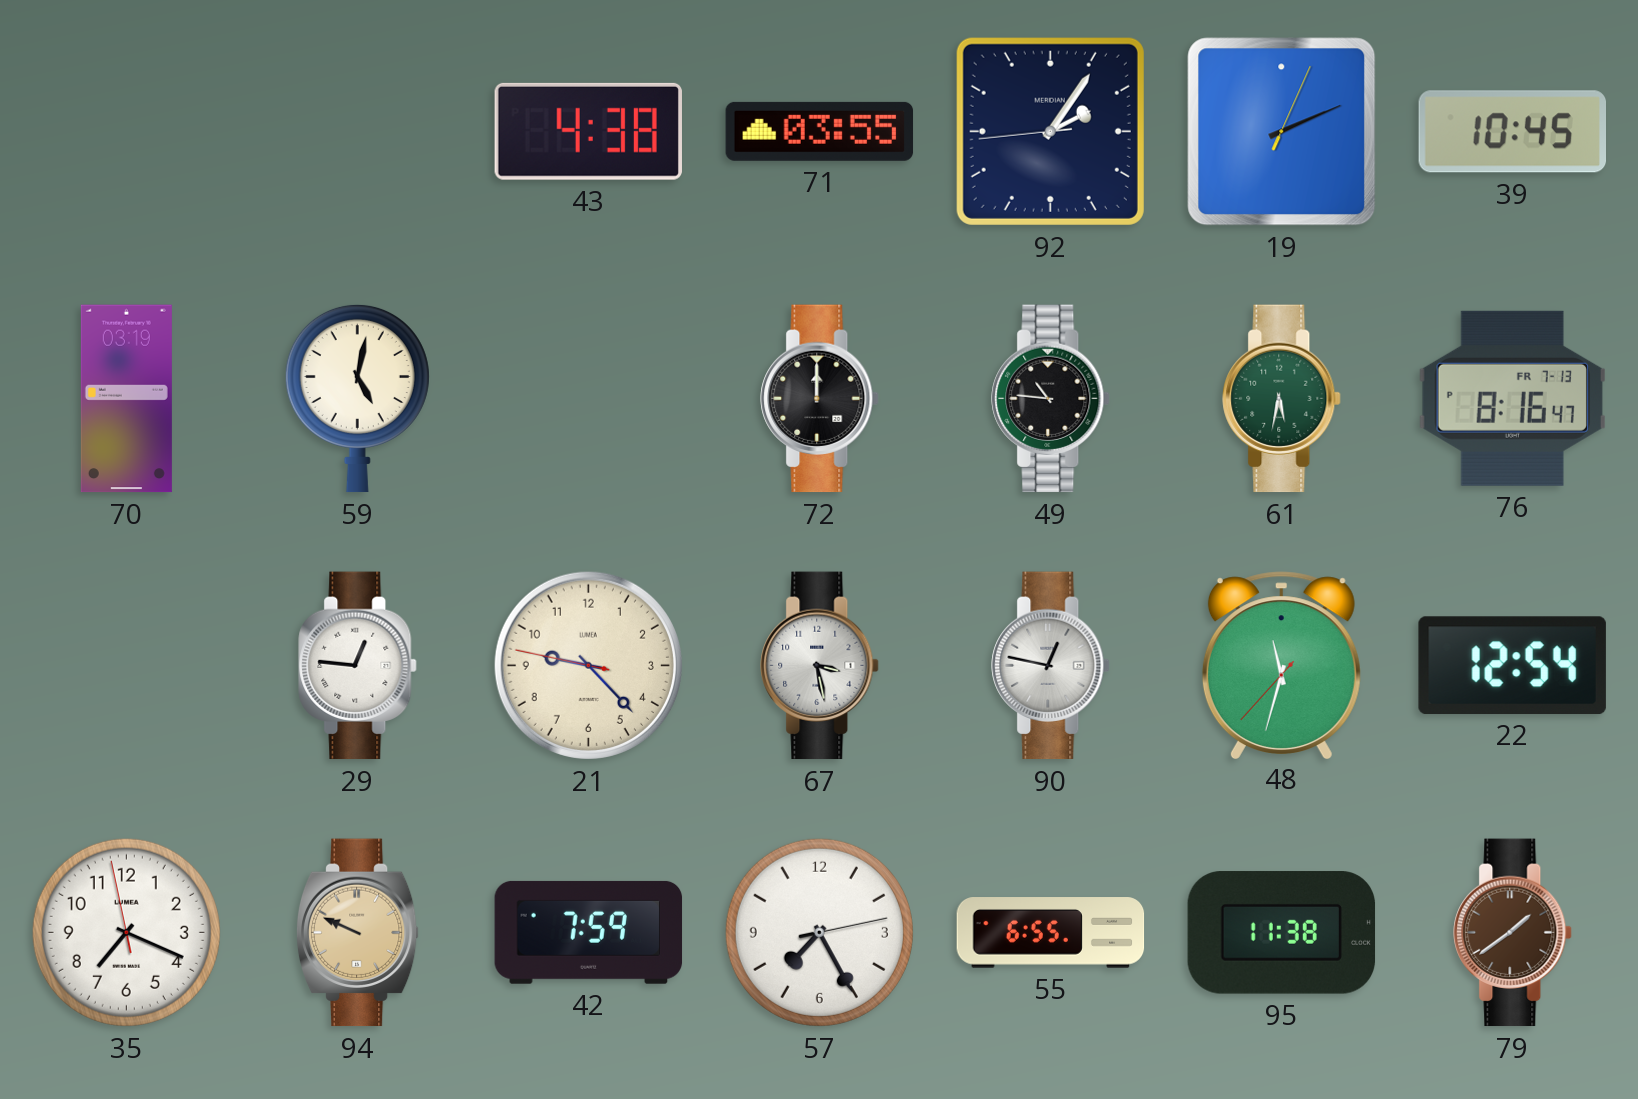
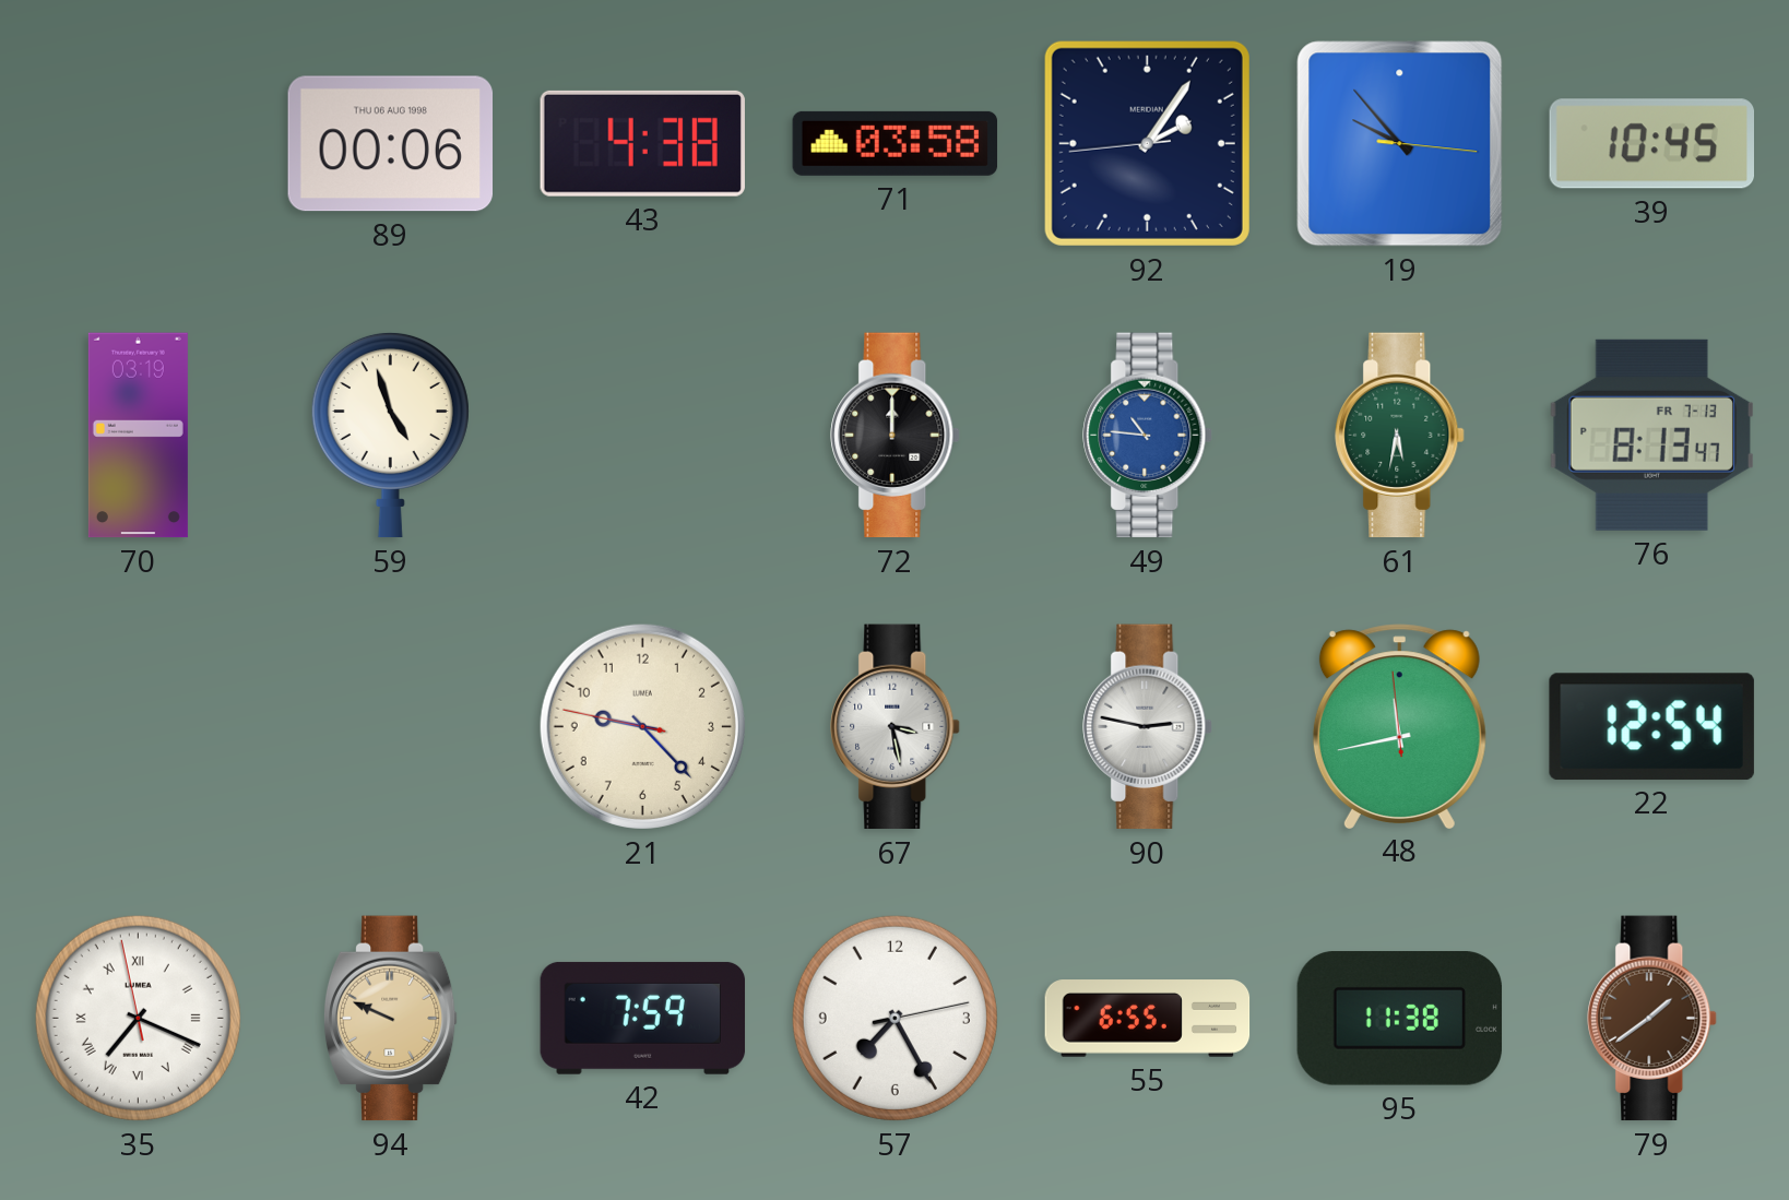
89: none -> 00:06 (391, 144)
71: 03:55 -> 03:58 (896, 143)
19: 2:11 -> 9:53 (1400, 144)
59: 5:02 -> 4:57 (390, 435)
49 dial: black -> blue (1148, 436)
76: 8:16 -> 8:13 (1651, 435)
29: 12:46 -> none (358, 666)
90: 12:47 -> 2:47 (1148, 727)
48: 11:32 -> 11:42 (1399, 726)
35 numerals: Arabic -> Roman (138, 1018)
